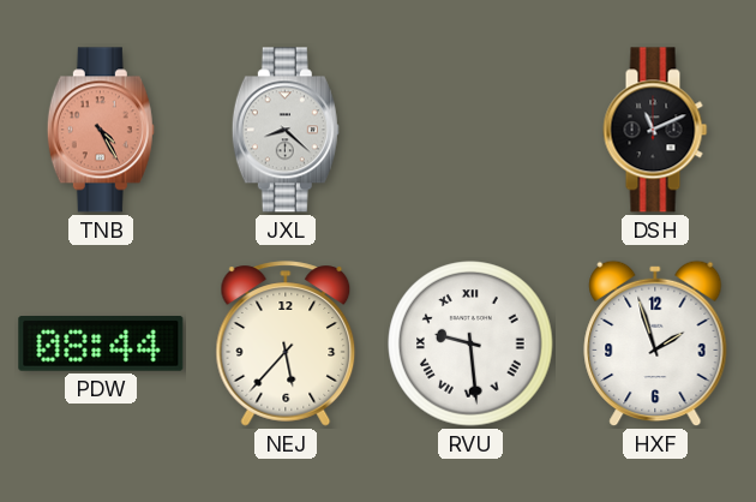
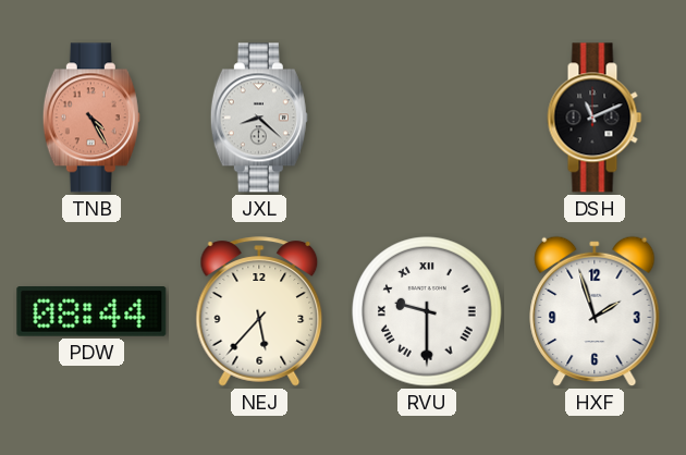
RVU: 9:29 -> 9:30 (427, 311)
